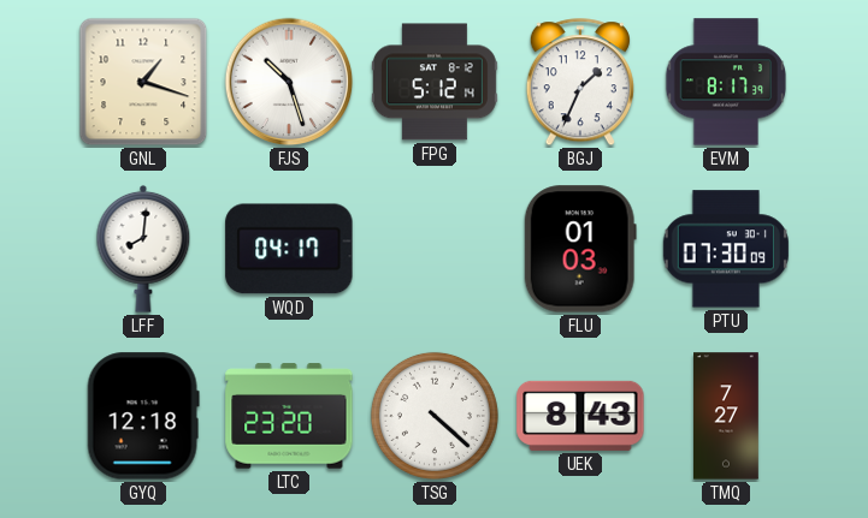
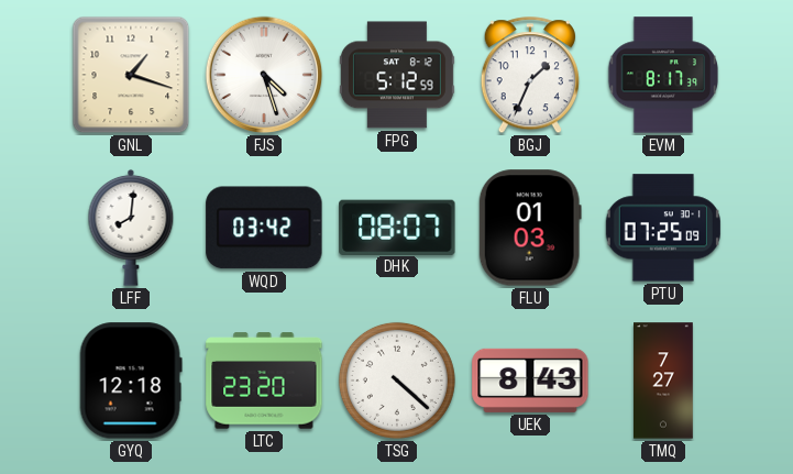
FJS: 10:27 -> 4:27 (264, 75)
FPG: 5:12:14 -> 5:12:59 (397, 75)
WQD: 04:17 -> 03:42 (264, 228)
DHK: none -> 08:07 (397, 227)
PTU: 07:30 -> 07:25 (663, 228)
